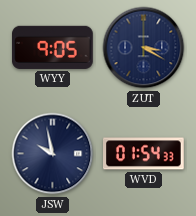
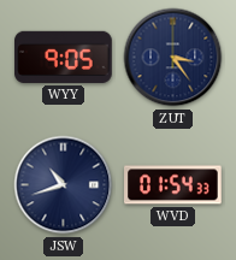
ZUT: 3:20 -> 3:24 (173, 58)
JSW: 9:58 -> 10:42 (64, 185)
